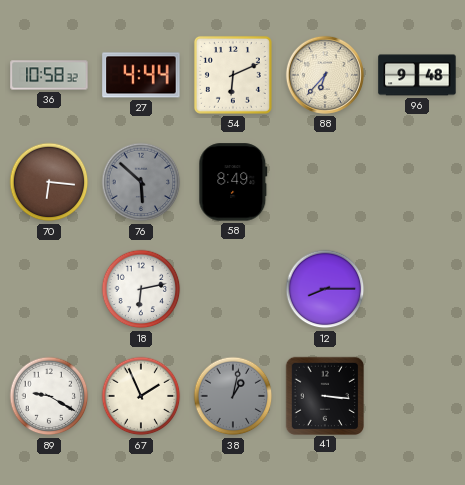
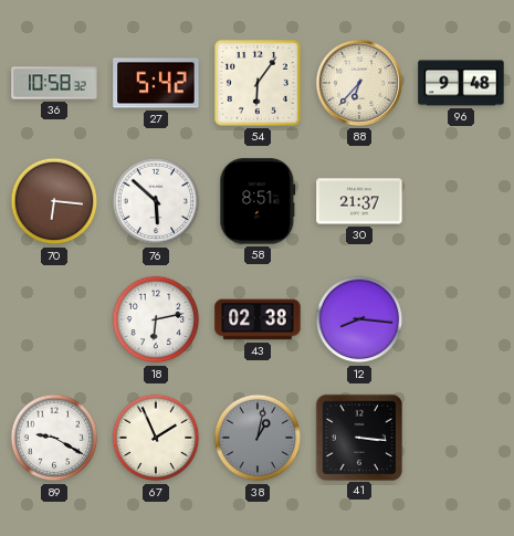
27: 4:44 -> 5:42 (156, 83)
54: 6:11 -> 6:06 (258, 83)
76 dial: grey -> white (156, 201)
58: 8:49 -> 8:51 (258, 201)
30: none -> 21:37 (359, 201)
43: none -> 02:38 (258, 319)
12: 8:15 -> 8:16 (359, 319)
